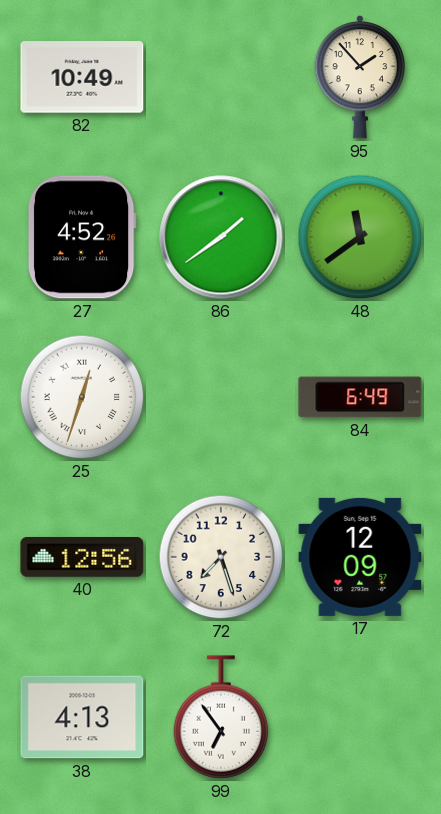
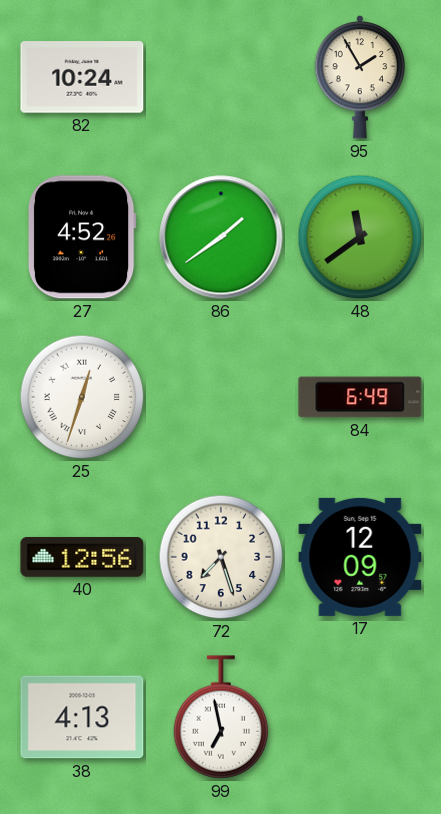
82: 10:49 -> 10:24 (82, 77)
95: 1:53 -> 1:55 (359, 78)
99: 6:54 -> 6:58 (221, 717)
